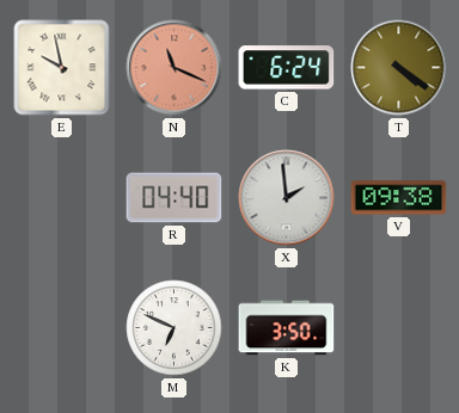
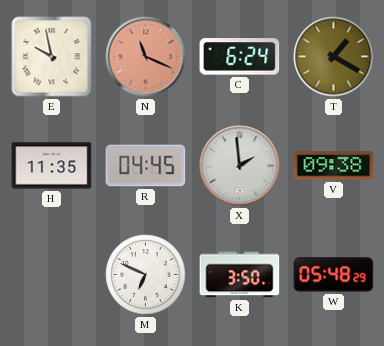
T: 4:21 -> 1:20 (334, 57)
H: none -> 11:35 (52, 166)
R: 04:40 -> 04:45 (146, 166)
W: none -> 05:48 (334, 275)
